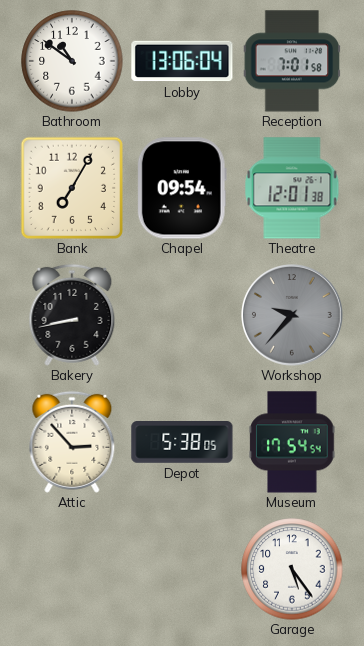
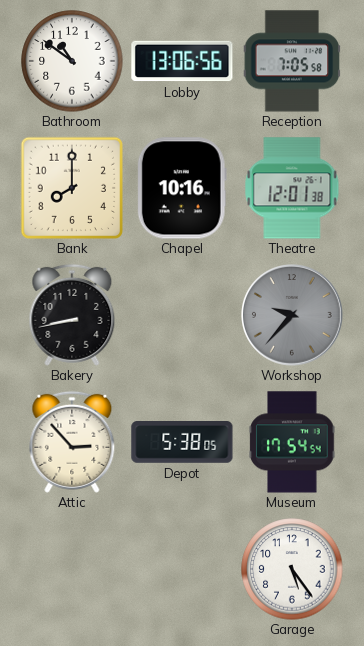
Lobby: 13:06:04 -> 13:06:56 (182, 61)
Reception: 7:01 -> 7:05 (292, 61)
Bank: 7:05 -> 8:00 (71, 187)
Chapel: 09:54 -> 10:16 (182, 188)
